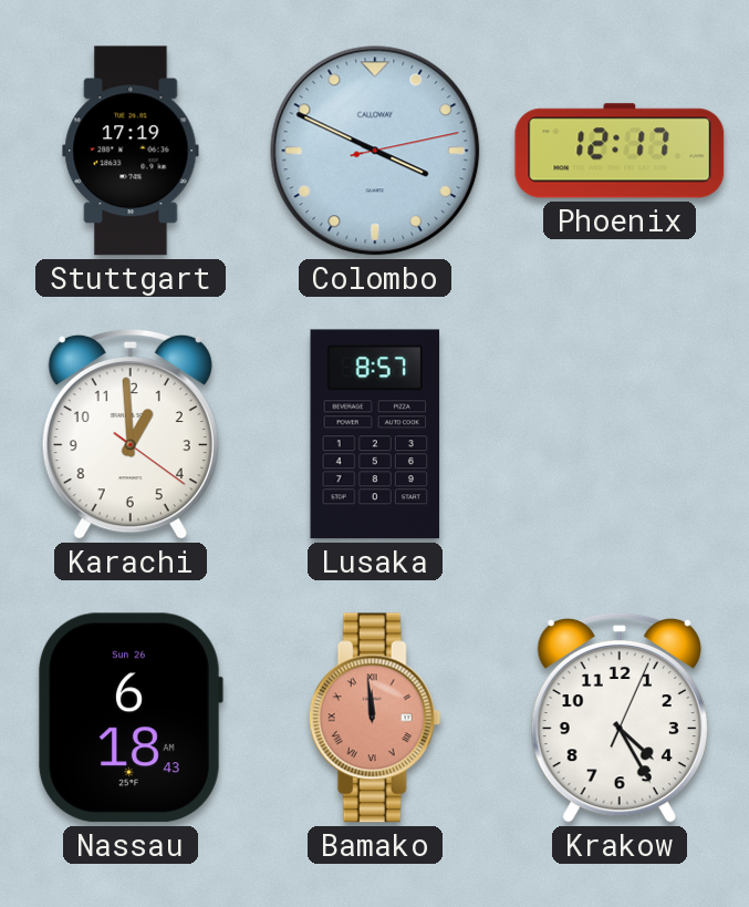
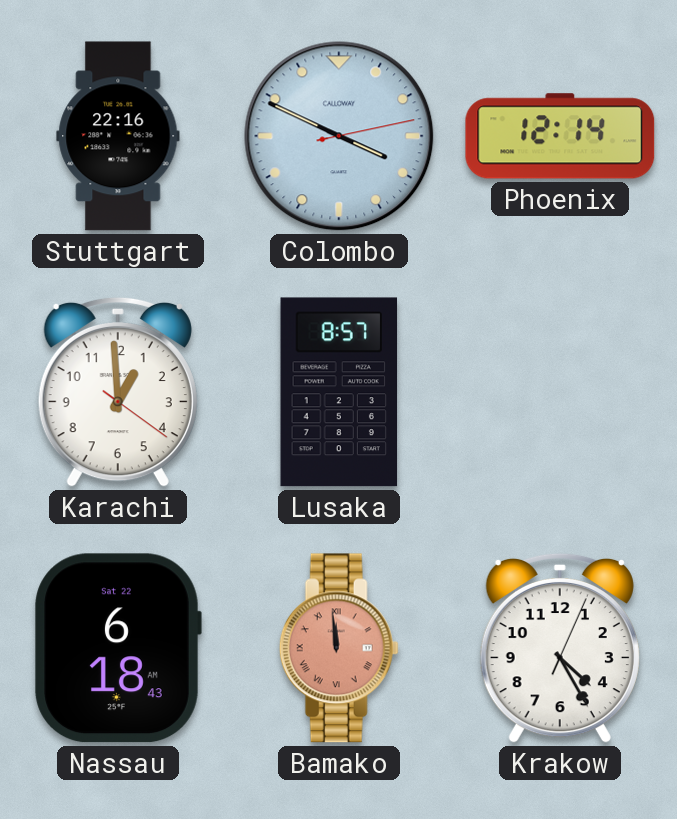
Stuttgart: 17:19 -> 22:16 (118, 136)
Phoenix: 12:17 -> 12:14 (560, 136)
Nassau date: Sun 26 -> Sat 22 (118, 648)
